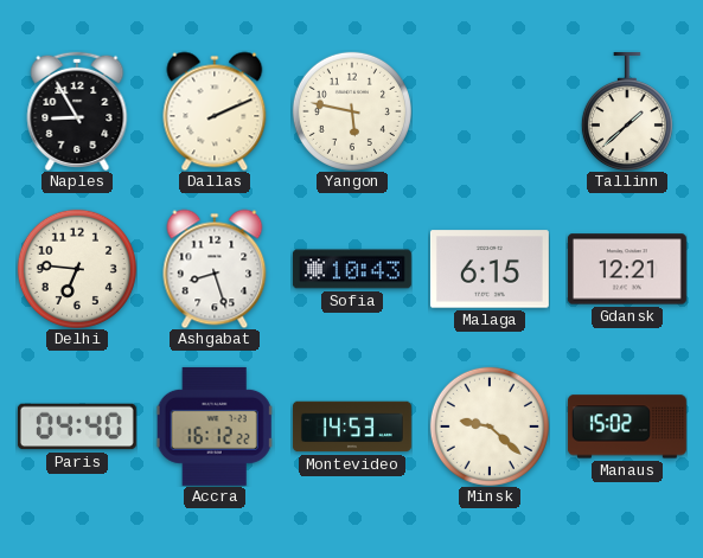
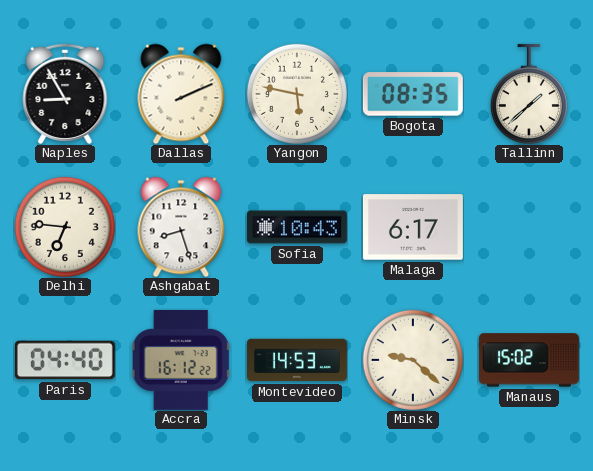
Bogota: none -> 08:35 (413, 94)
Malaga: 6:15 -> 6:17 (413, 227)
Gdansk: 12:21 -> none (627, 269)
